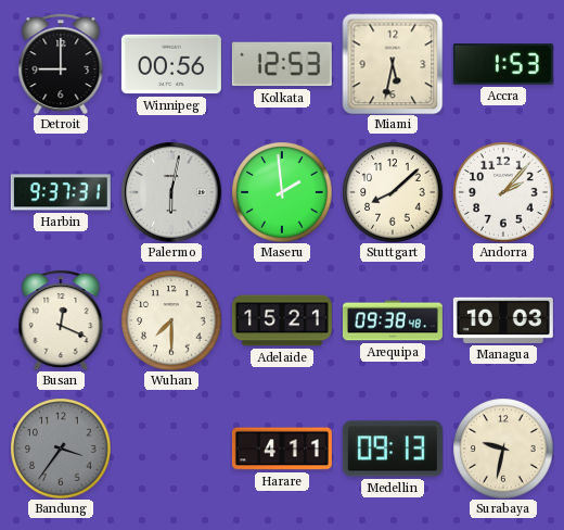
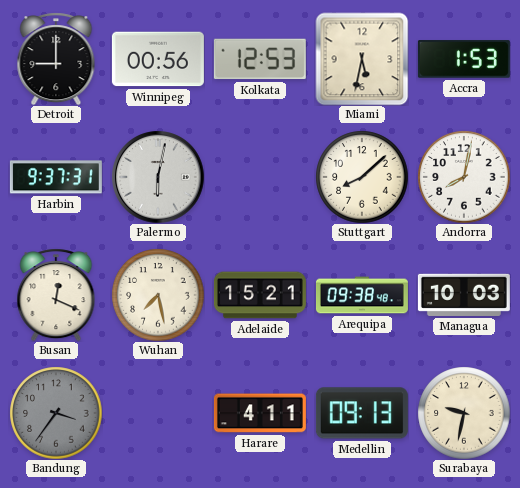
Maseru: 1:59 -> none (282, 192)
Andorra: 2:07 -> 8:02 (464, 177)
Wuhan: 7:30 -> 7:28 (158, 295)
